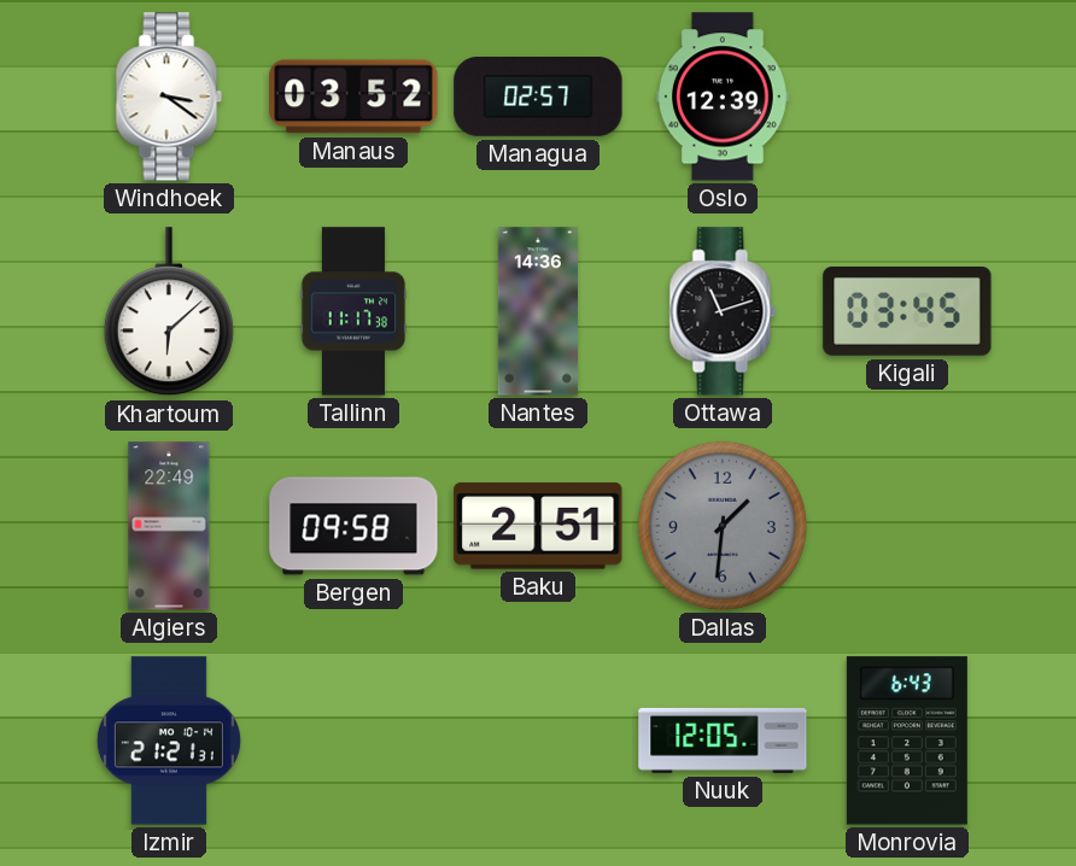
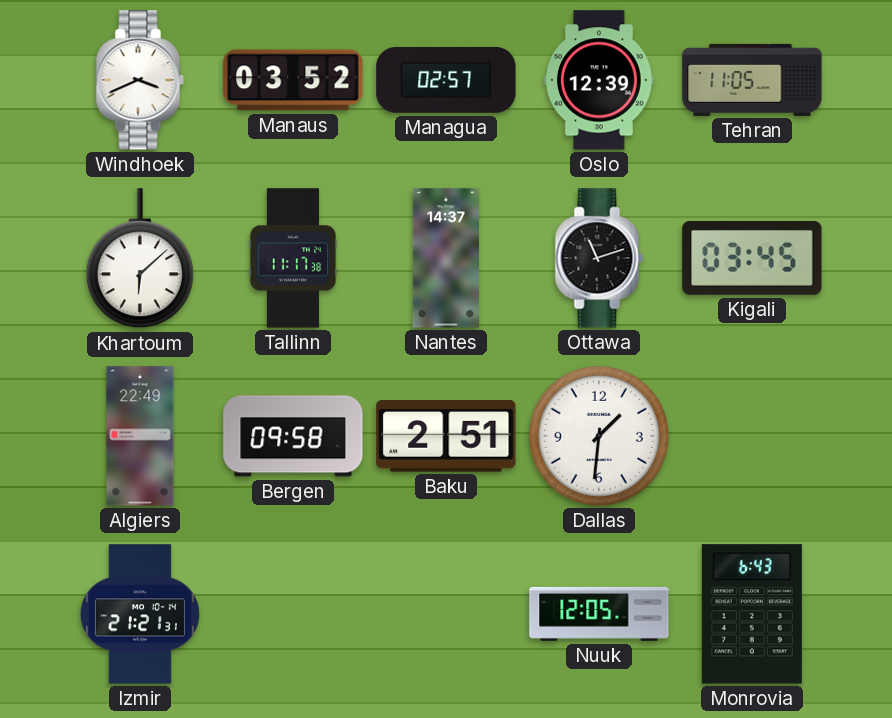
Windhoek: 3:21 -> 3:41 (140, 80)
Tehran: none -> 11:05 (752, 80)
Nantes: 14:36 -> 14:37 (446, 258)
Dallas dial: grey -> white (599, 436)
